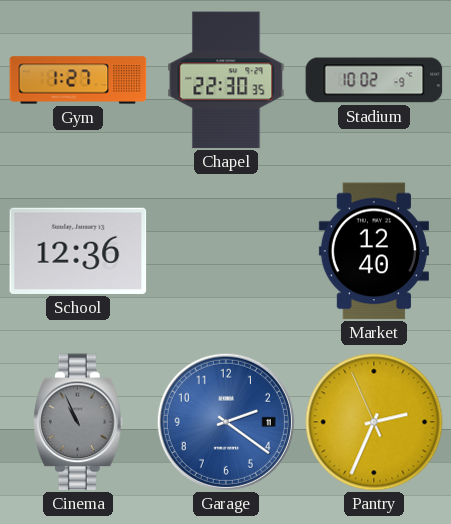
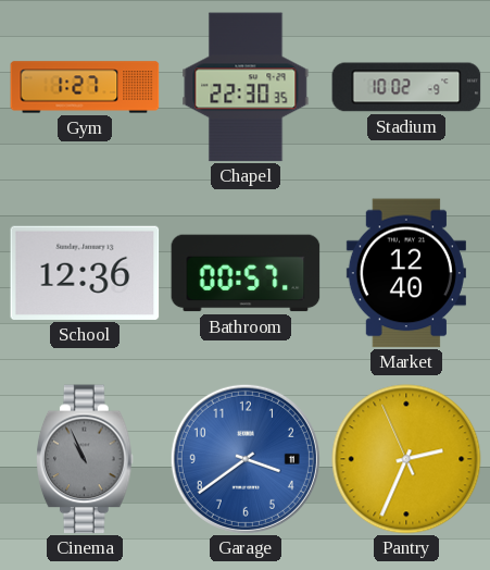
Bathroom: none -> 00:57 (246, 273)
Garage: 2:21 -> 3:39 (246, 459)
